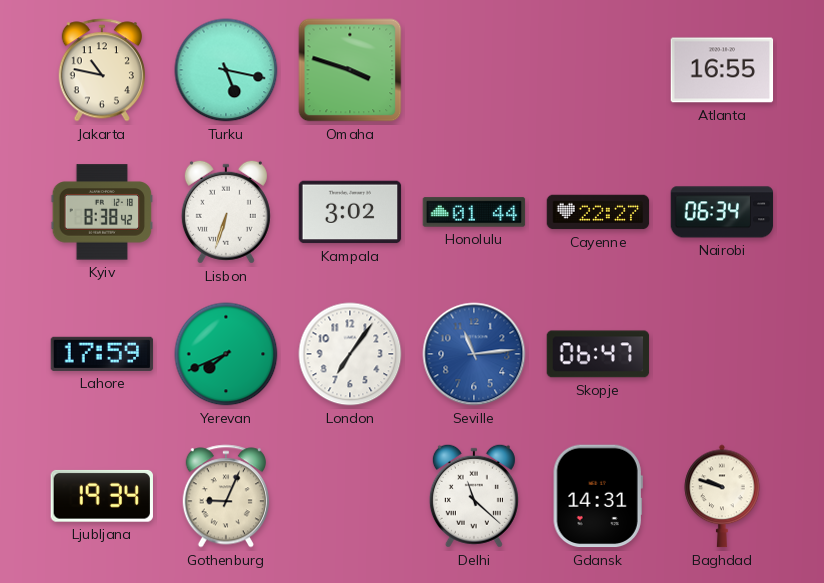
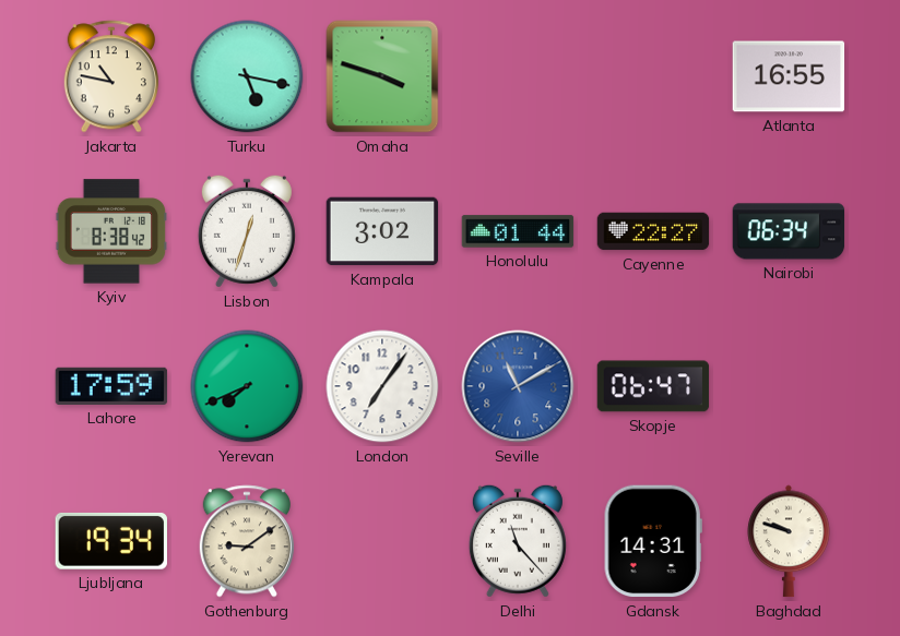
Lisbon: 6:33 -> 12:33 (247, 231)
Seville: 11:14 -> 11:10 (518, 386)
Gothenburg: 9:04 -> 9:09 (247, 541)
Delhi: 11:22 -> 11:23 (518, 541)
